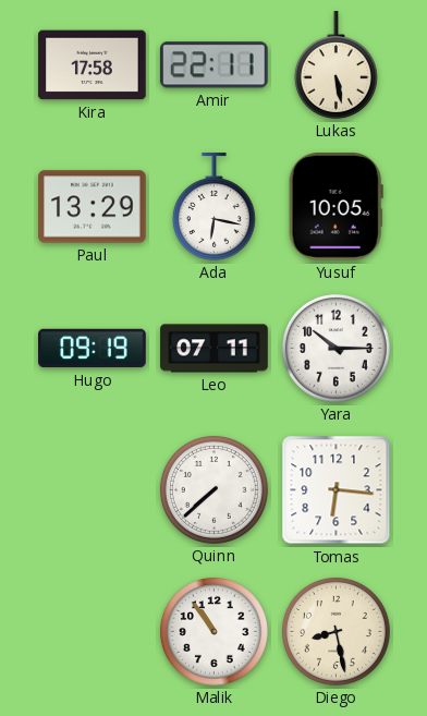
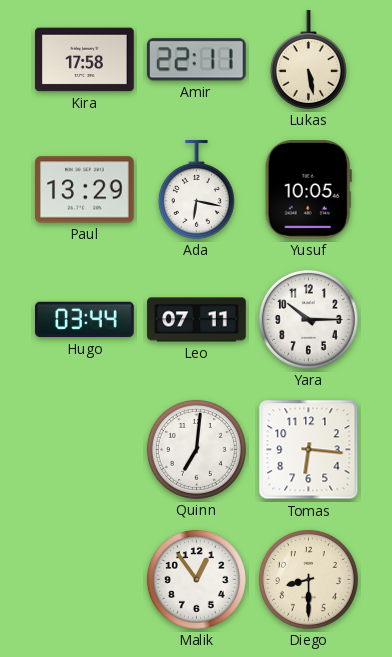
Hugo: 09:19 -> 03:44 (85, 320)
Quinn: 7:38 -> 7:01 (196, 449)
Malik: 10:54 -> 12:54 (196, 579)
Diego: 8:28 -> 8:30 (308, 579)
